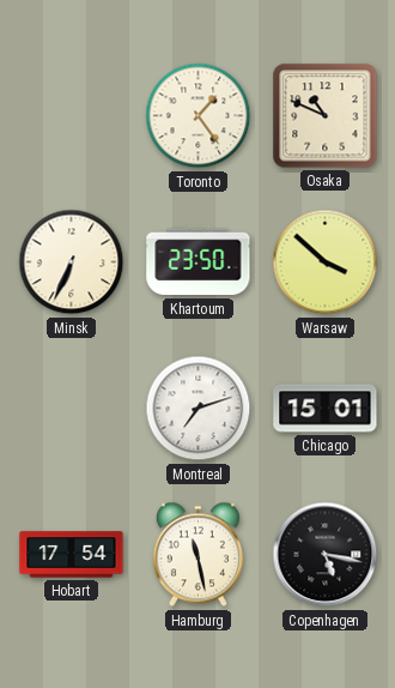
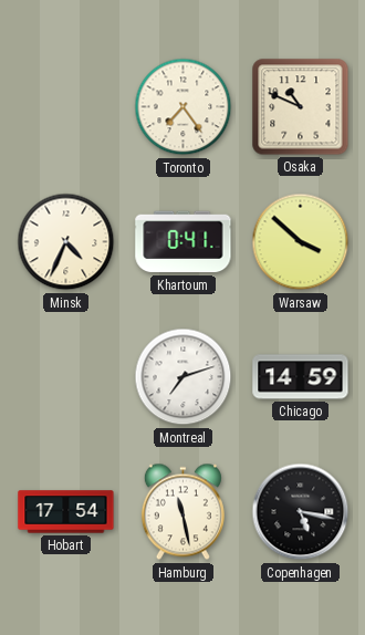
Toronto: 1:24 -> 7:24 (184, 107)
Minsk: 6:34 -> 4:34 (66, 242)
Khartoum: 23:50 -> 0:41 (184, 242)
Chicago: 15:01 -> 14:59 (301, 377)
